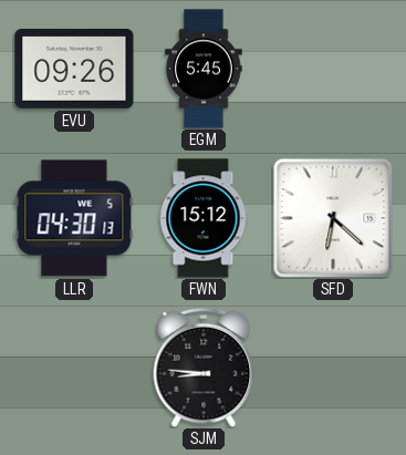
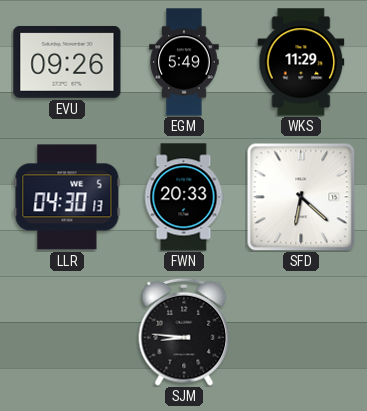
EGM: 5:45 -> 5:49 (184, 62)
WKS: none -> 11:29 (301, 62)
FWN: 15:12 -> 20:33 (184, 197)
